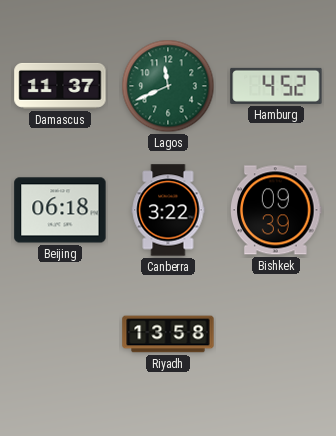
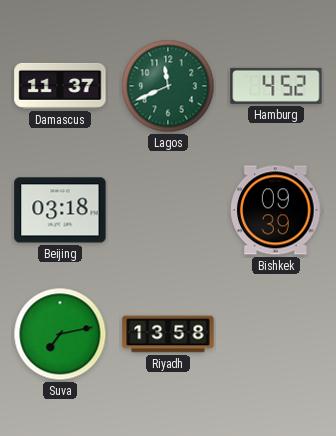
Beijing: 06:18 -> 03:18 (60, 210)
Canberra: 3:22 -> none (168, 210)
Suva: none -> 7:13 (60, 334)
